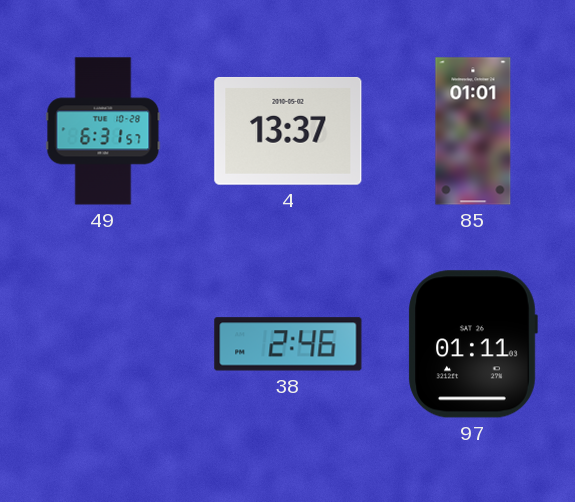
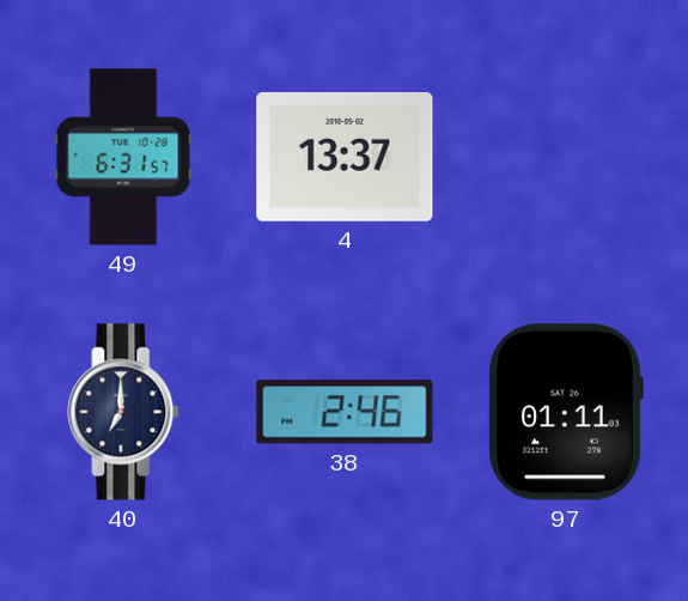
85: 01:01 -> none (473, 131)
40: none -> 7:00 (123, 412)
